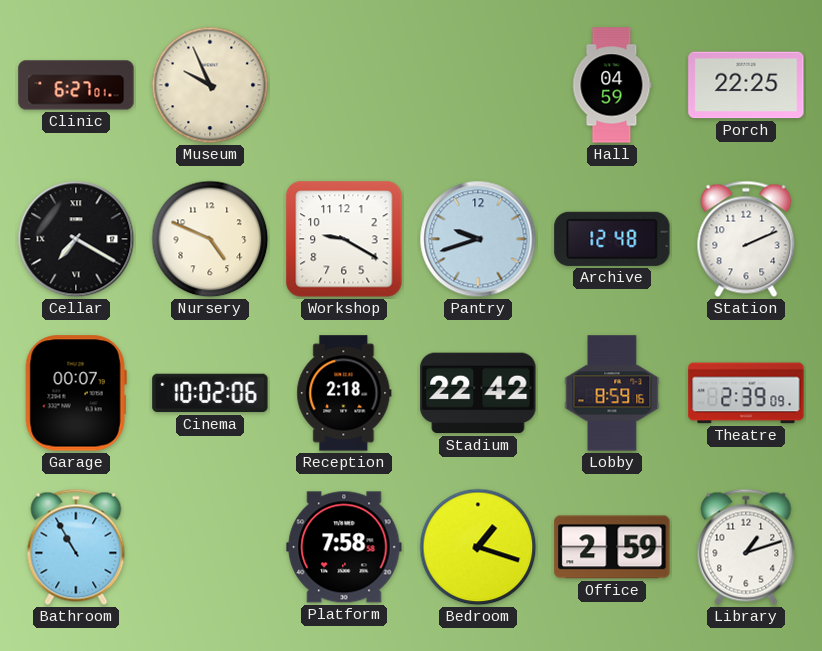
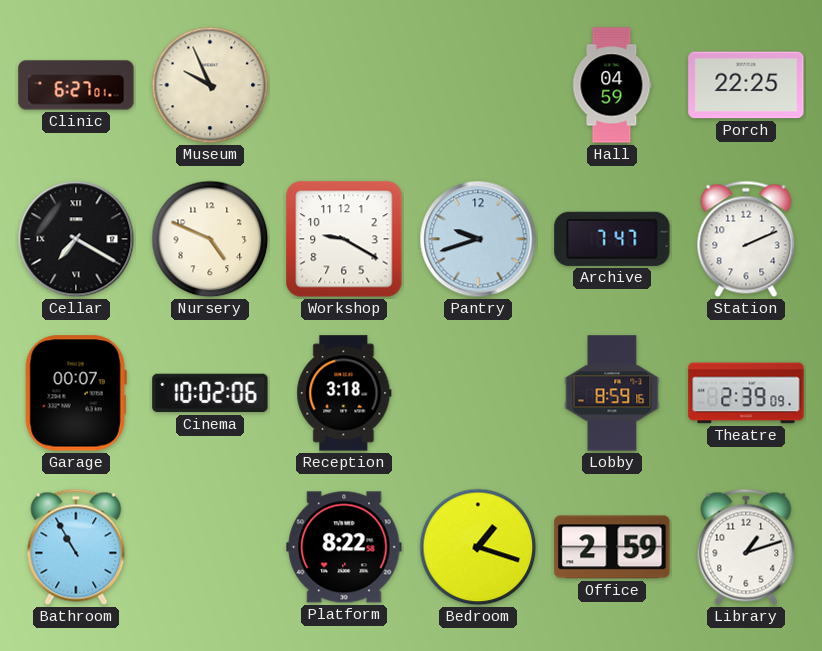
Archive: 12:48 -> 7:47 (612, 239)
Reception: 2:18 -> 3:18 (344, 393)
Stadium: 22:42 -> none (478, 393)
Platform: 7:58 -> 8:22 (344, 547)
